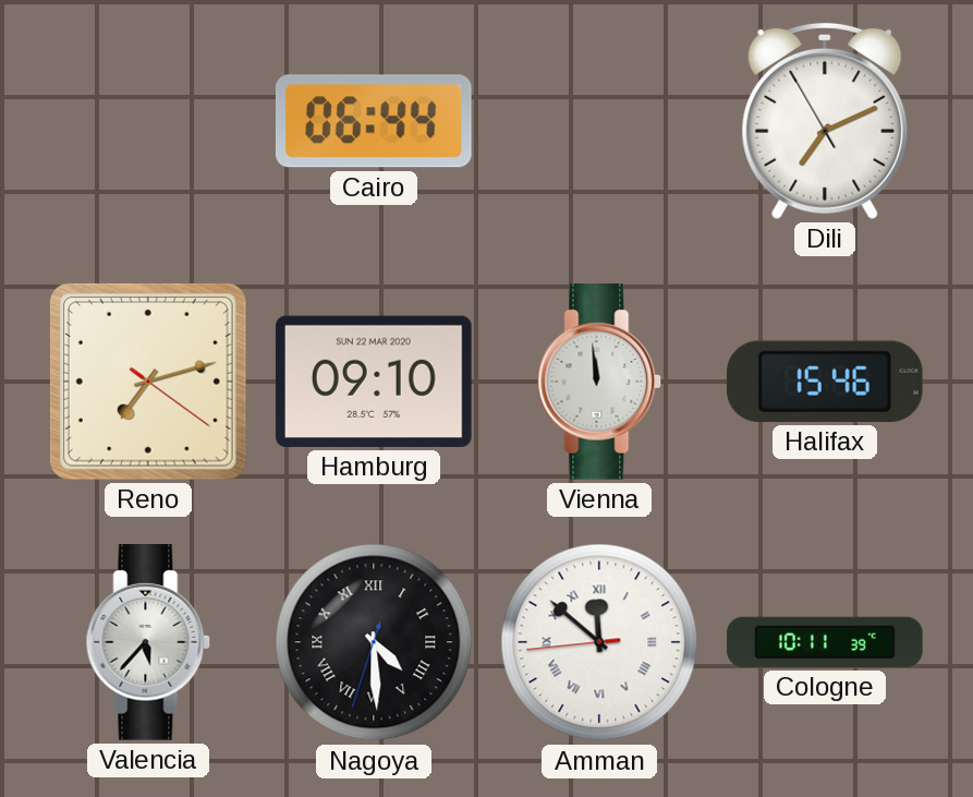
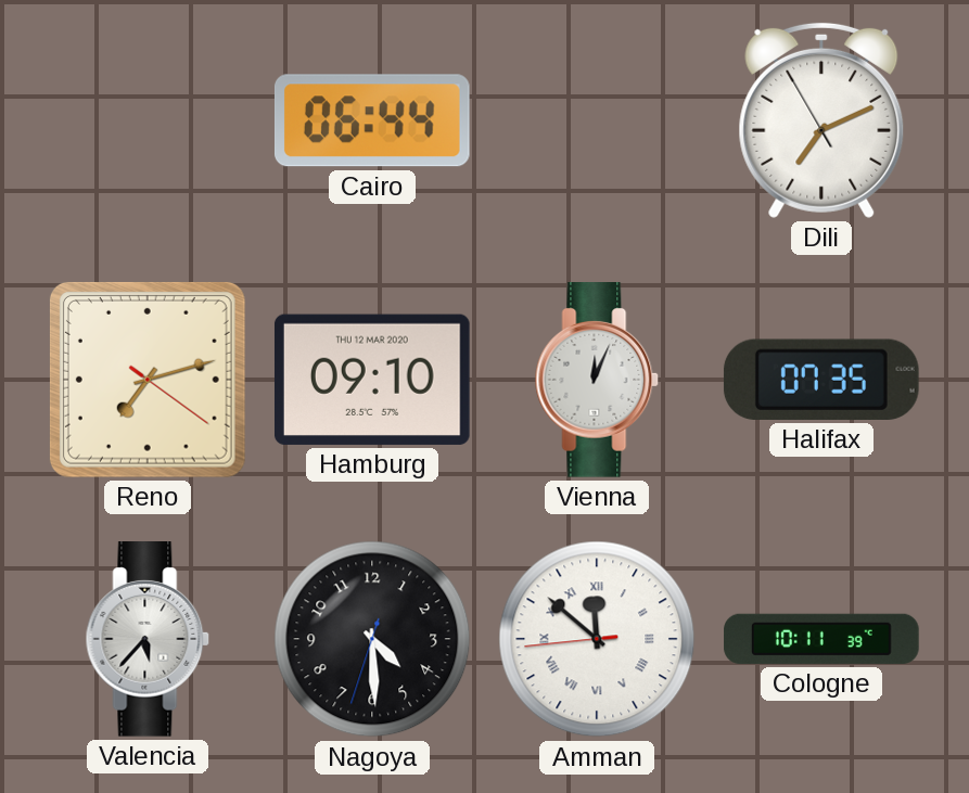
Hamburg date: SUN 22 MAR 2020 -> THU 12 MAR 2020 (372, 380)
Vienna: 11:59 -> 12:04 (597, 381)
Halifax: 15:46 -> 07:35 (821, 380)
Nagoya numerals: Roman -> Arabic (372, 639)
